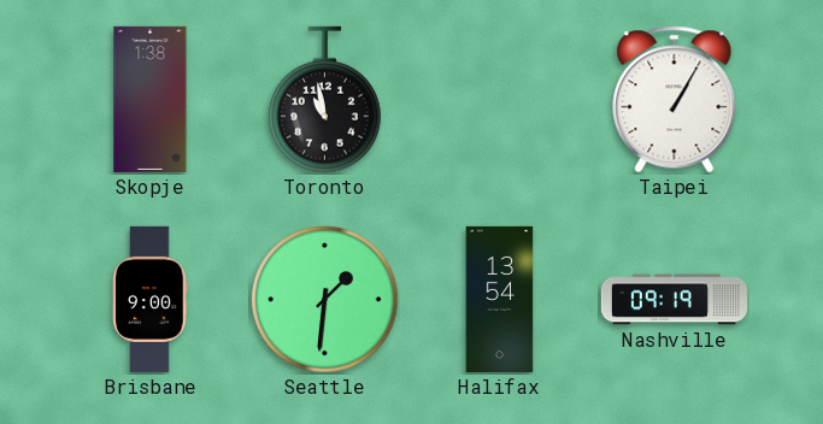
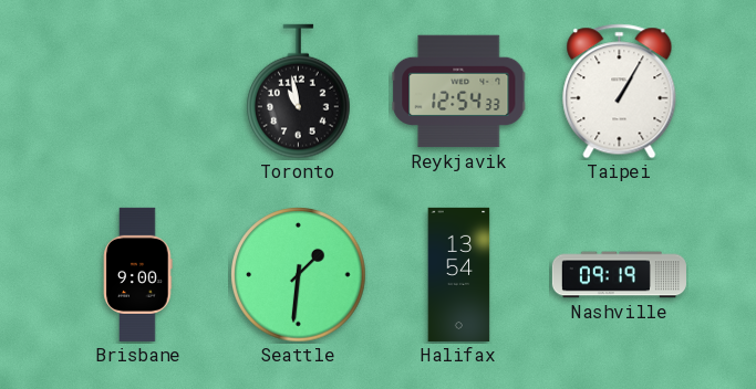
Skopje: 1:38 -> none (151, 99)
Reykjavik: none -> 12:54 (459, 92)
